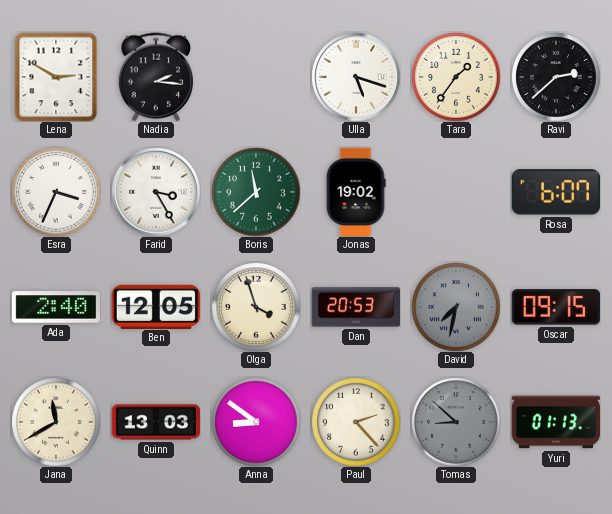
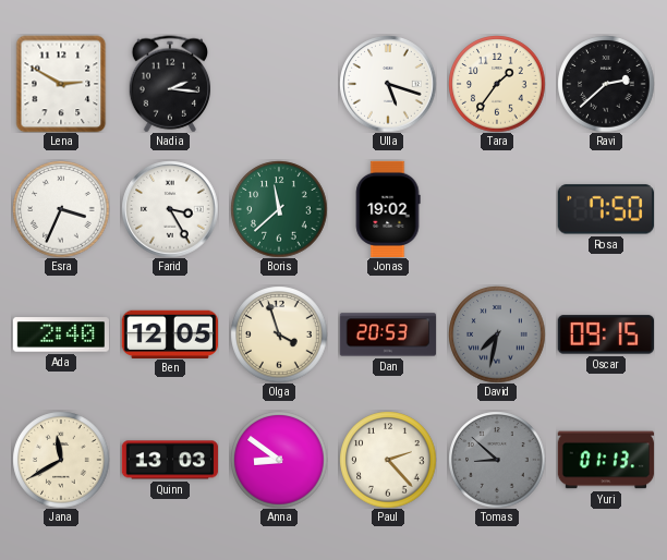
Rosa: 6:07 -> 7:50 (606, 209)
